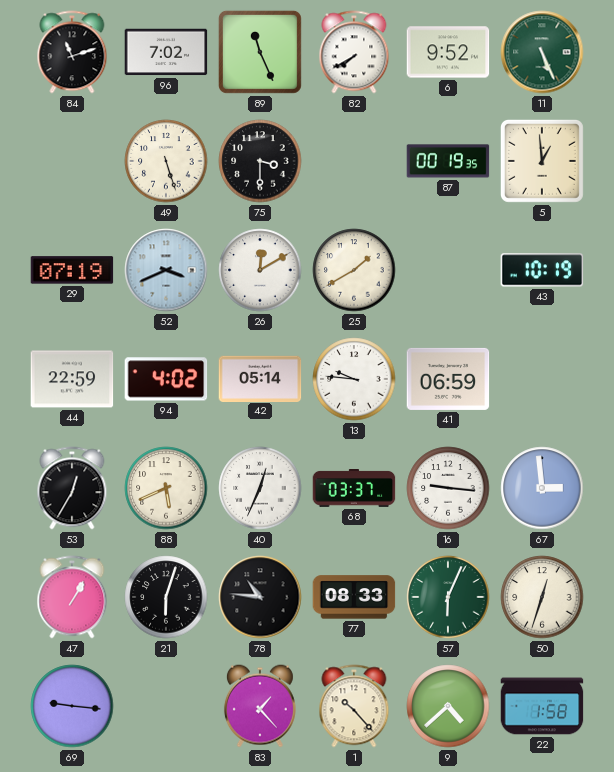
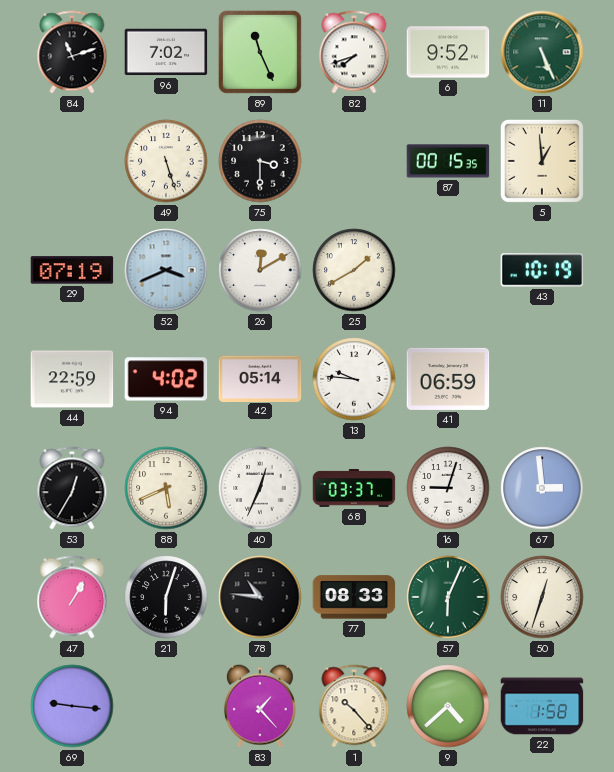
82: 7:40 -> 7:42 (354, 52)
87: 00:19 -> 00:15 (448, 161)
16: 9:16 -> 9:03 (448, 488)
